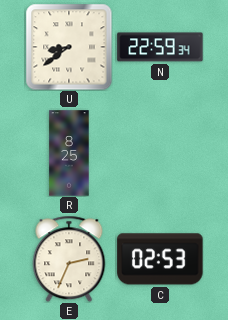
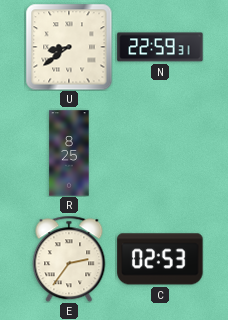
N: 22:59:34 -> 22:59:31 (160, 47)
E: 2:34 -> 2:36 (69, 259)
